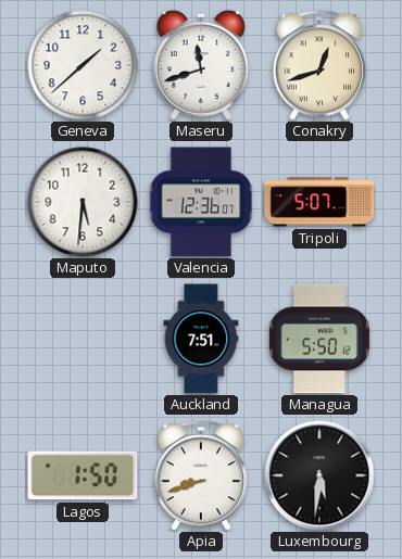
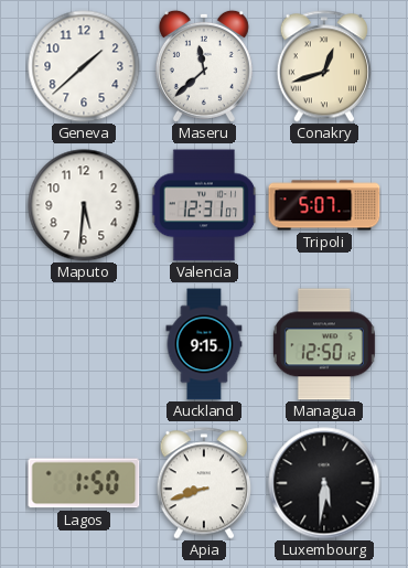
Maseru: 11:42 -> 11:38 (204, 66)
Valencia: 12:36 -> 12:31 (204, 205)
Auckland: 7:51 -> 9:15 (204, 344)
Managua: 5:50 -> 12:50 (324, 344)
